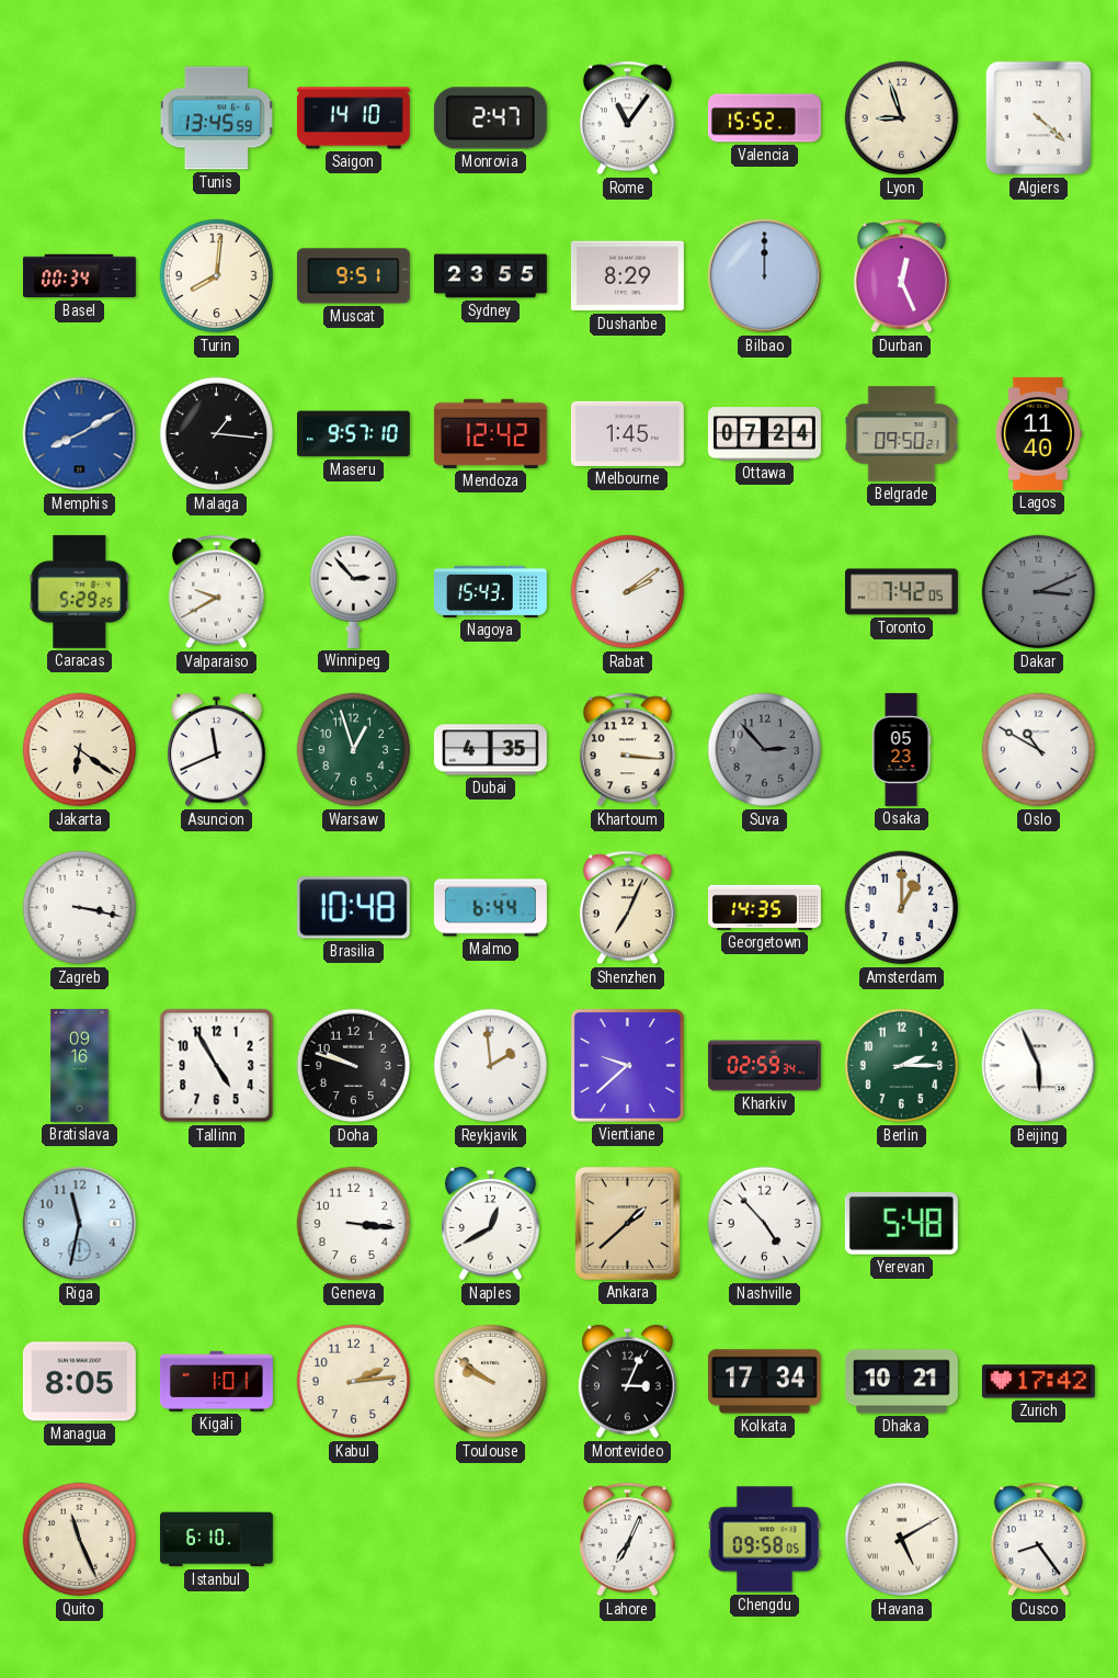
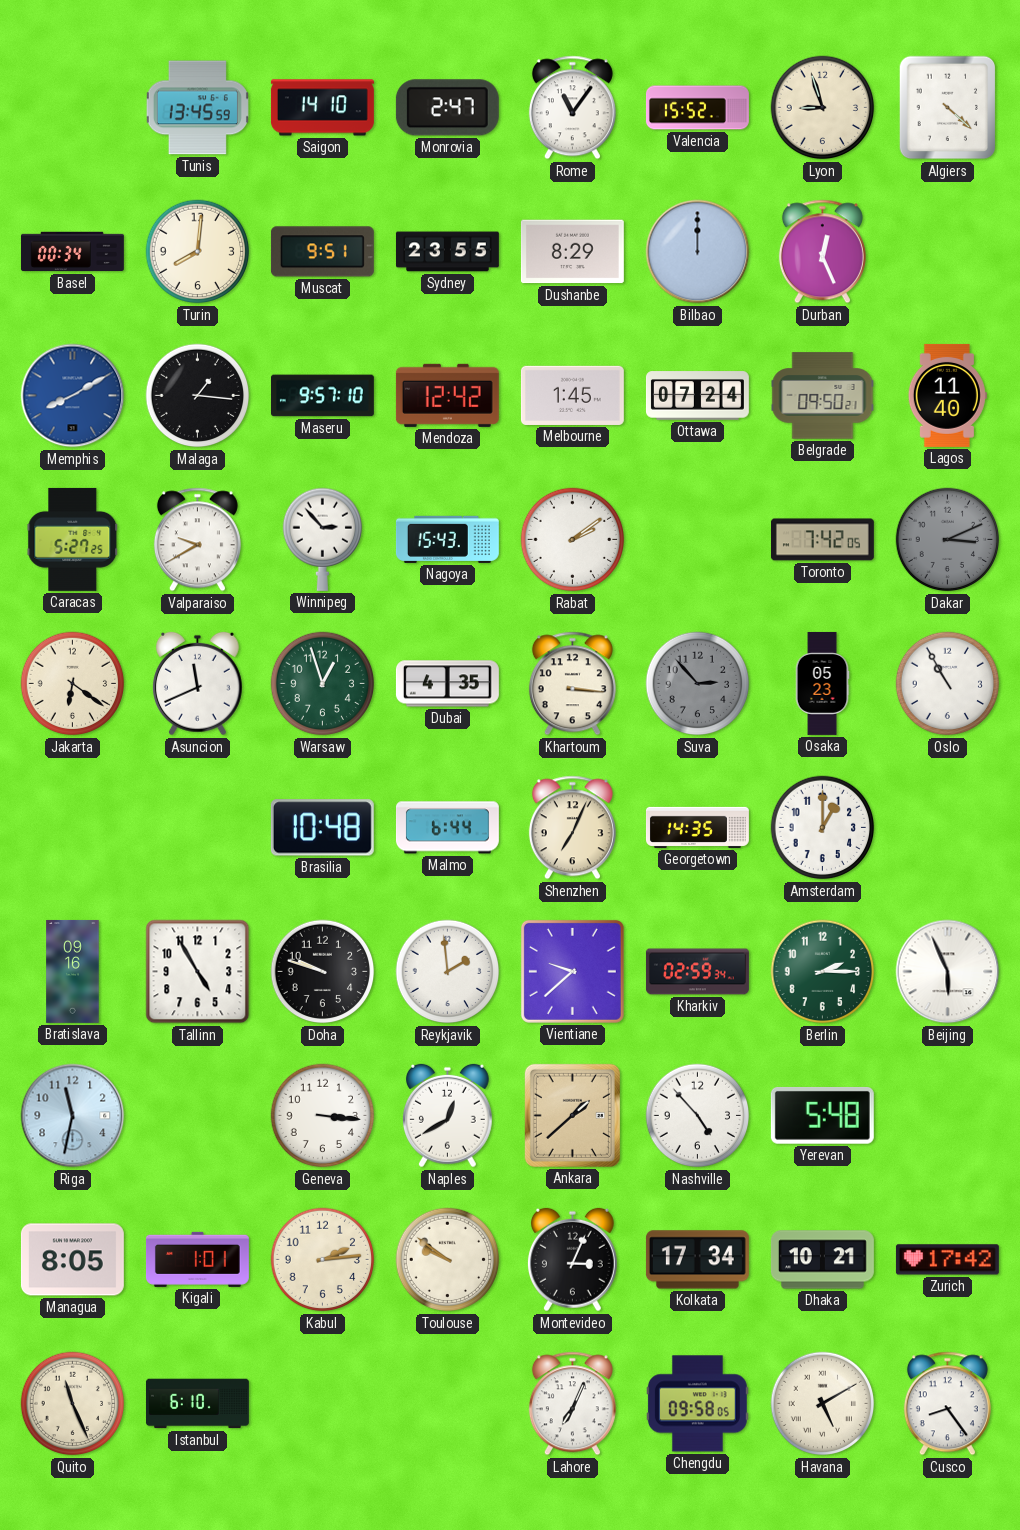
Caracas: 5:29 -> 5:27 (73, 539)
Oslo: 10:50 -> 10:55 (948, 684)
Zagreb: 3:17 -> none (80, 908)
